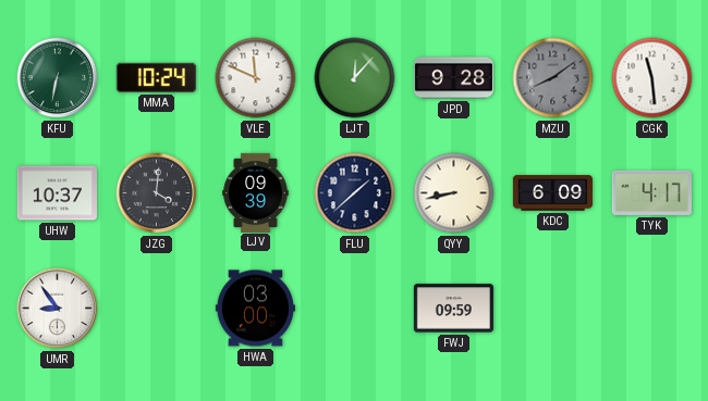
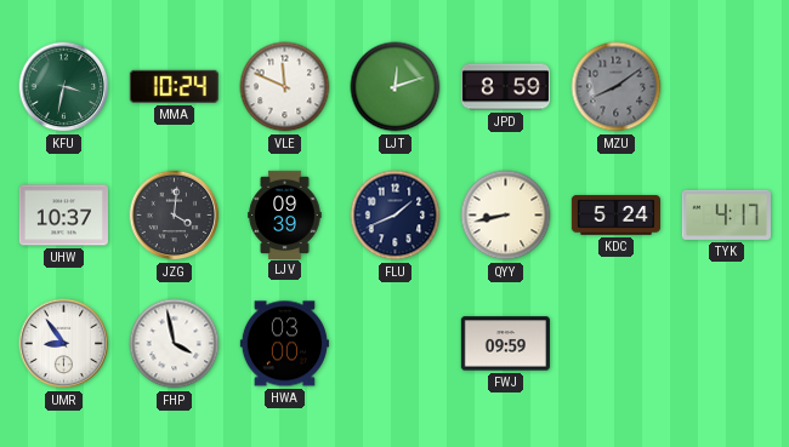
KFU: 6:32 -> 3:32 (64, 87)
LJT: 12:07 -> 12:12 (396, 87)
JPD: 9:28 -> 8:59 (505, 87)
CGK: 11:29 -> none (652, 78)
FLU: 1:38 -> 1:41 (396, 216)
KDC: 6:09 -> 5:24 (615, 216)
FHP: none -> 3:58 (175, 344)
